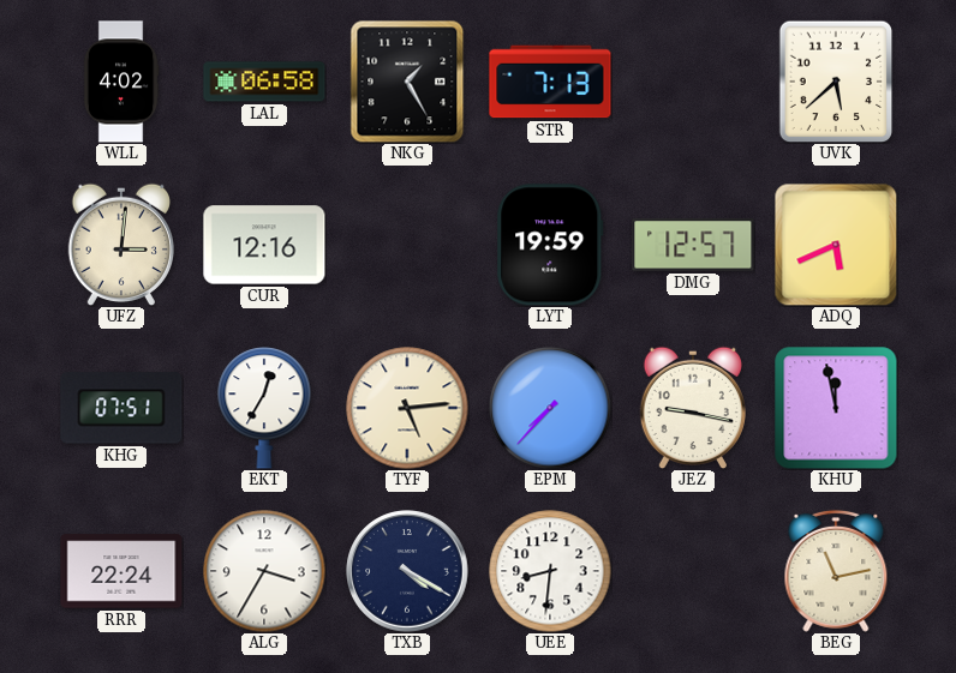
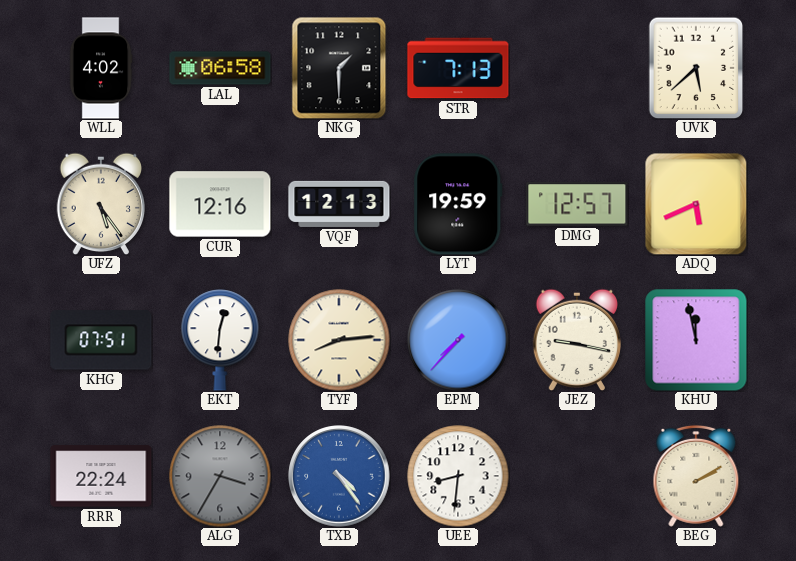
NKG: 1:25 -> 1:30 (339, 68)
UFZ: 3:01 -> 5:24 (100, 204)
VQF: none -> 12:13 (339, 204)
EKT: 12:35 -> 12:31 (220, 340)
TYF: 5:14 -> 8:14 (339, 340)
ALG dial: white -> grey (220, 476)
TXB: 4:20 -> 4:24 (339, 476)
TXB dial: navy -> blue (339, 476)
BEG: 11:13 -> 2:10 (696, 476)
